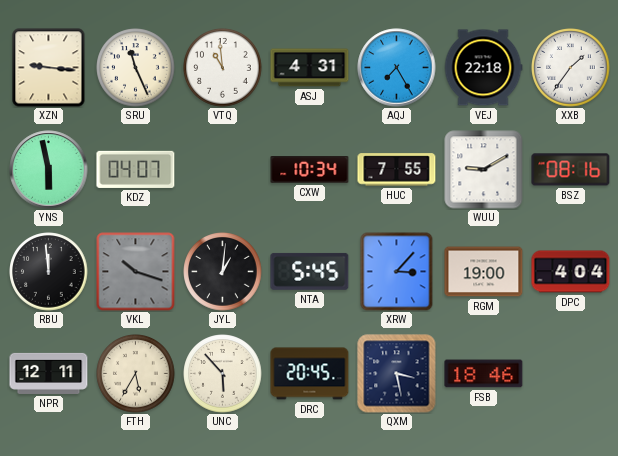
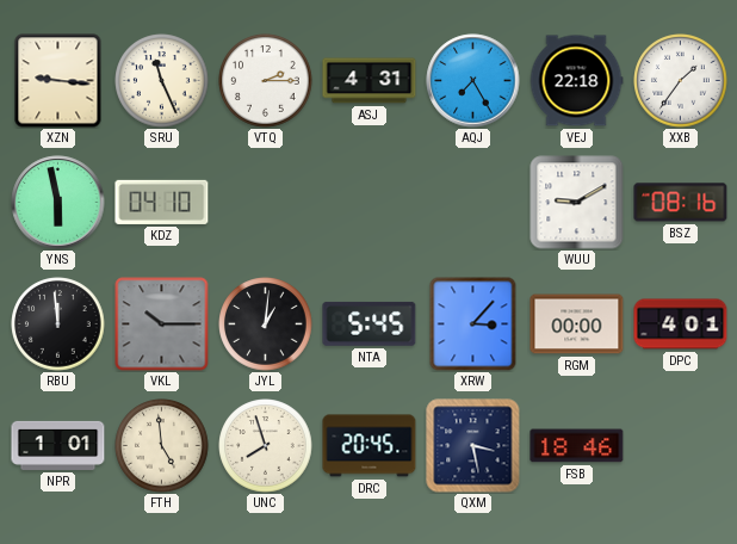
VTQ: 10:59 -> 2:15 (266, 81)
KDZ: 04:07 -> 04:10 (162, 202)
CXW: 10:34 -> none (310, 170)
HUC: 7:55 -> none (397, 170)
VKL: 10:18 -> 10:15 (162, 324)
RGM: 19:00 -> 00:00 (577, 324)
DPC: 4:04 -> 4:01 (681, 324)
NPR: 12:11 -> 1:01 (58, 445)
FTH: 5:35 -> 4:59 (162, 446)
UNC: 5:53 -> 7:57 (266, 446)
